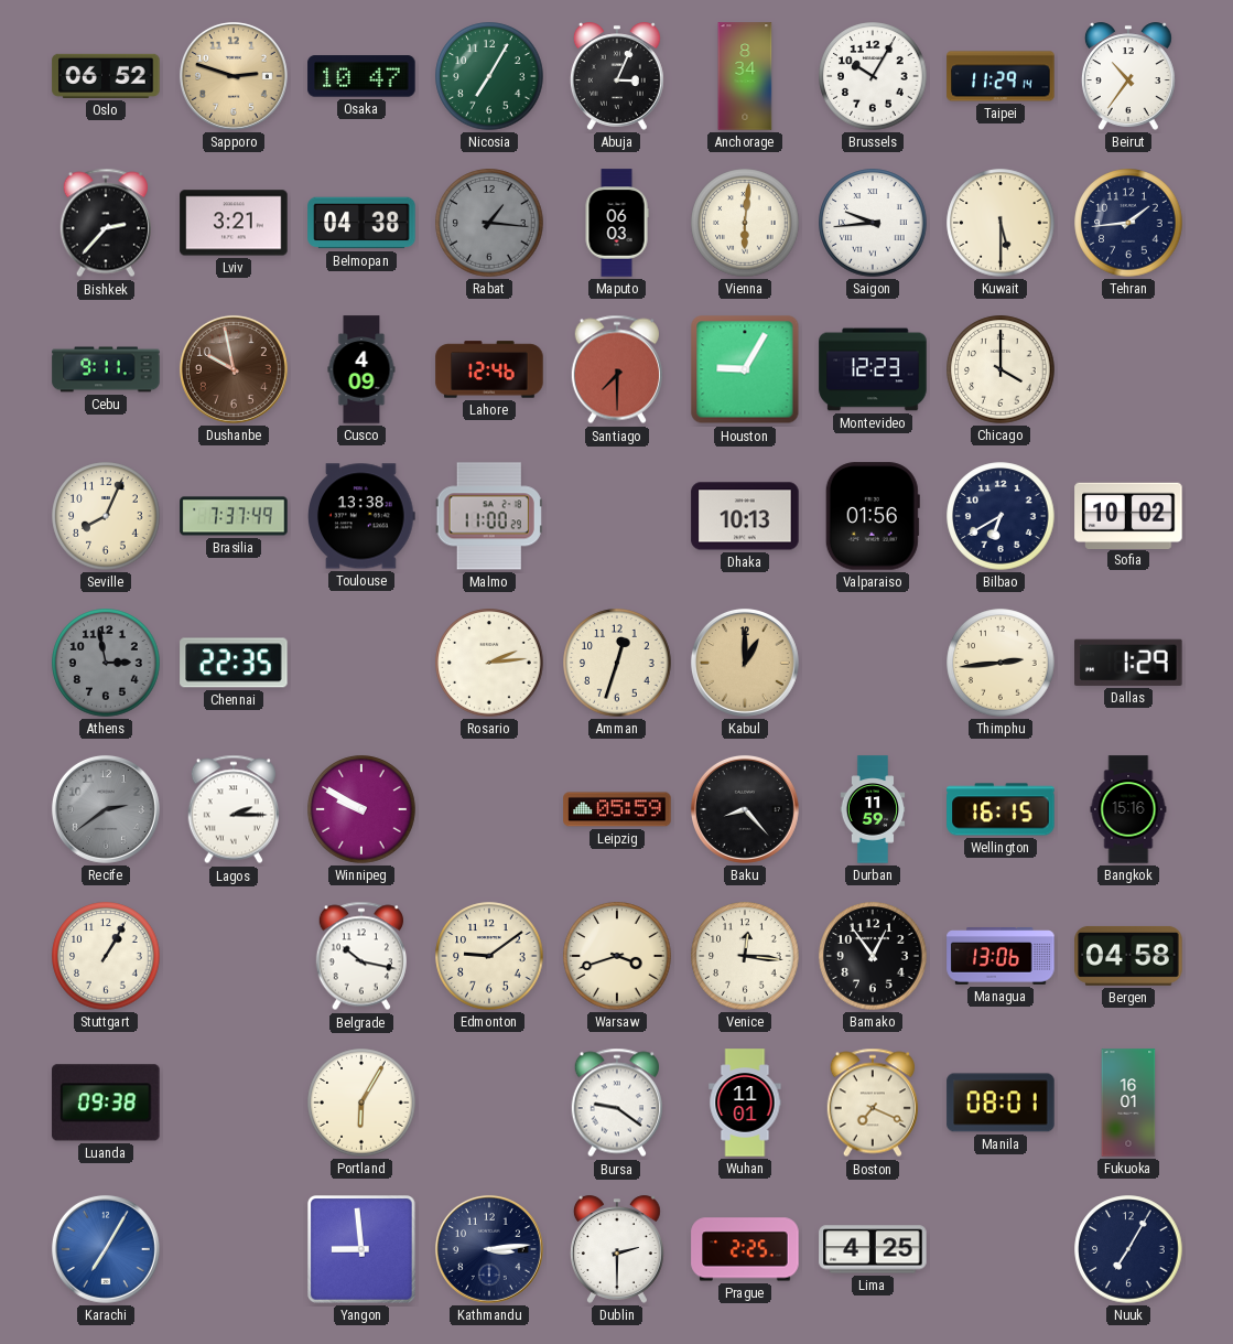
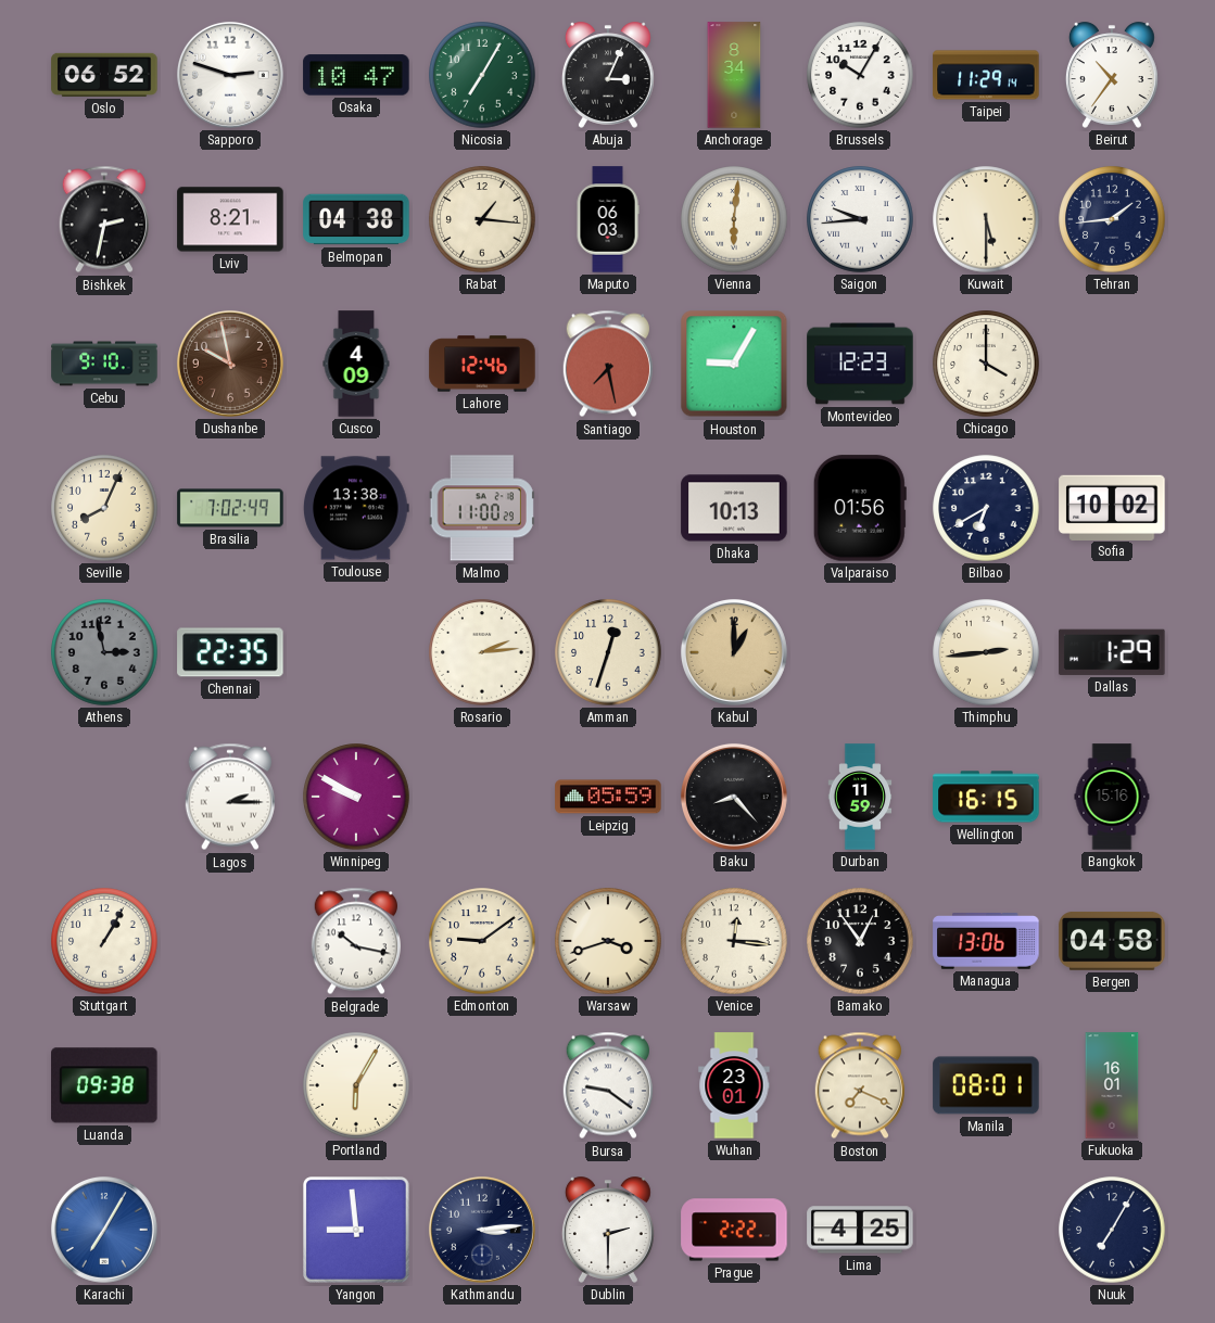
Sapporo dial: champagne -> white (230, 75)
Bishkek: 2:37 -> 2:32 (104, 219)
Lviv: 3:21 -> 8:21 (230, 219)
Rabat dial: grey -> cream (482, 219)
Cebu: 9:11 -> 9:10 (104, 364)
Santiago: 7:30 -> 7:28 (608, 364)
Brasilia: 7:37 -> 7:02 (230, 508)
Recife: 2:39 -> none (106, 809)
Wuhan: 11:01 -> 23:01 (734, 1085)
Prague: 2:25 -> 2:22 (734, 1230)
